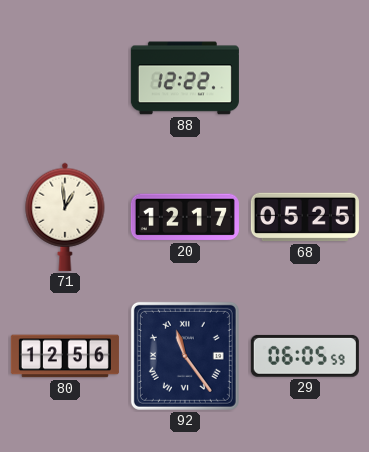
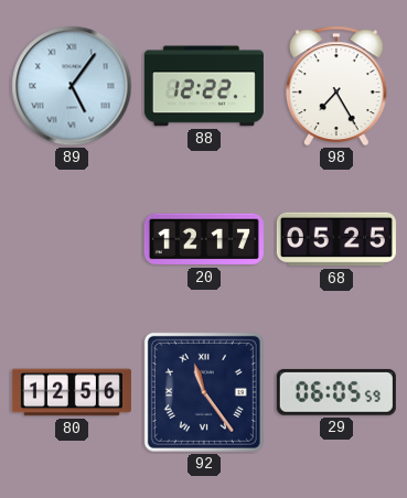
89: none -> 5:06 (72, 86)
98: none -> 7:25 (338, 86)
71: 12:59 -> none (65, 217)
